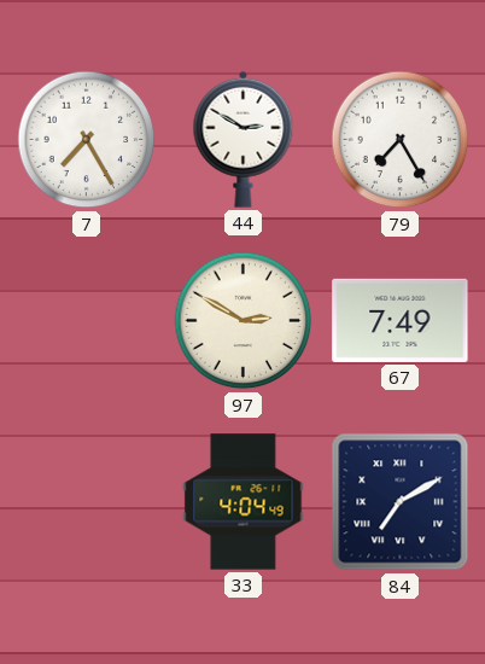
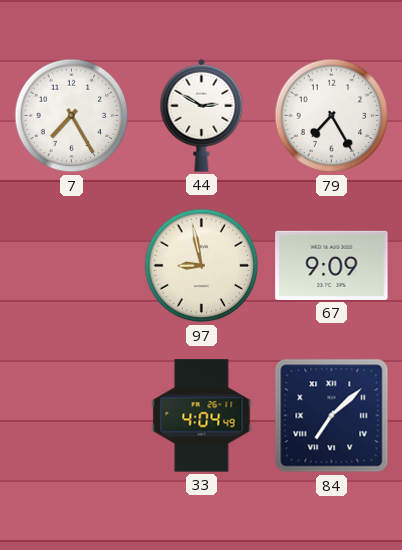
97: 2:50 -> 8:58 (202, 266)
67: 7:49 -> 9:09 (332, 265)
84: 7:10 -> 7:08 (332, 416)
